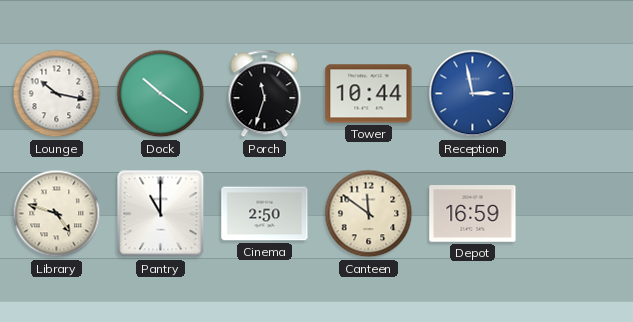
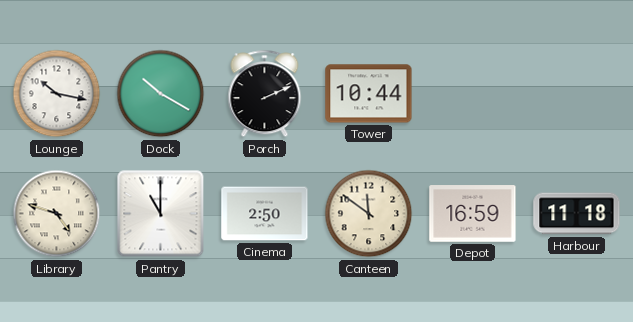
Dock: 10:21 -> 10:20 (161, 94)
Porch: 11:33 -> 2:11 (265, 94)
Reception: 2:58 -> none (473, 94)
Harbour: none -> 11:18 (577, 214)
